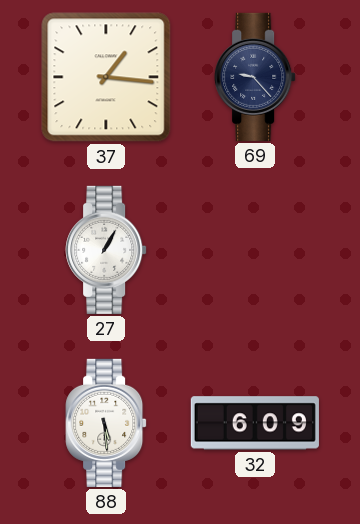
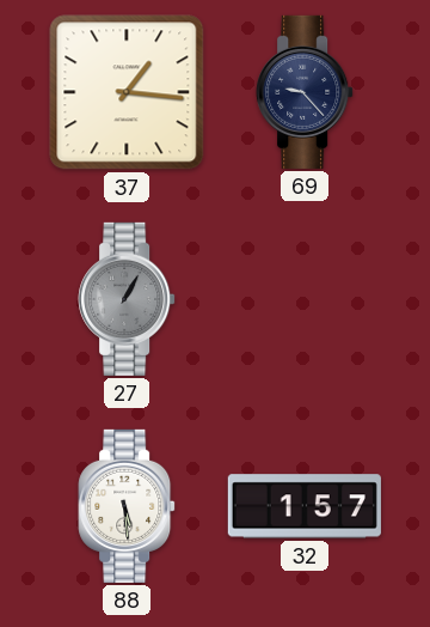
27 dial: white -> grey (127, 299)
32: 6:09 -> 1:57 (305, 506)
